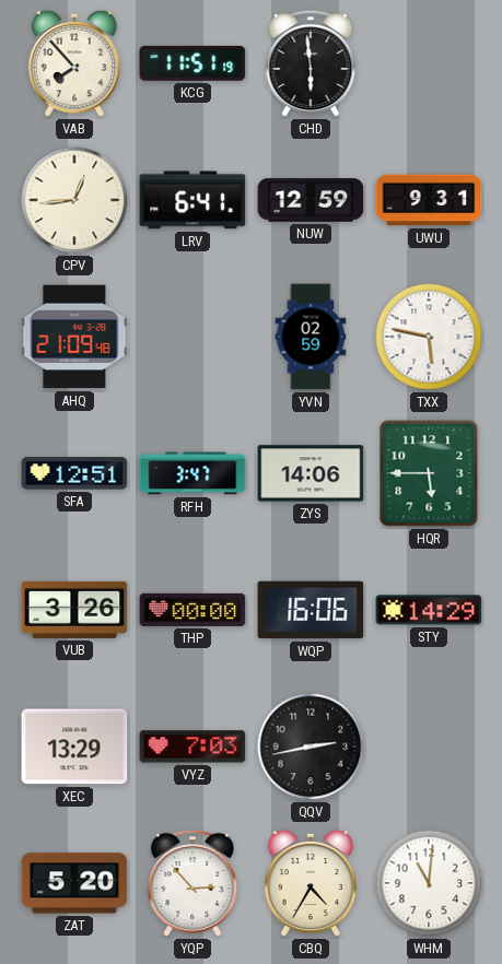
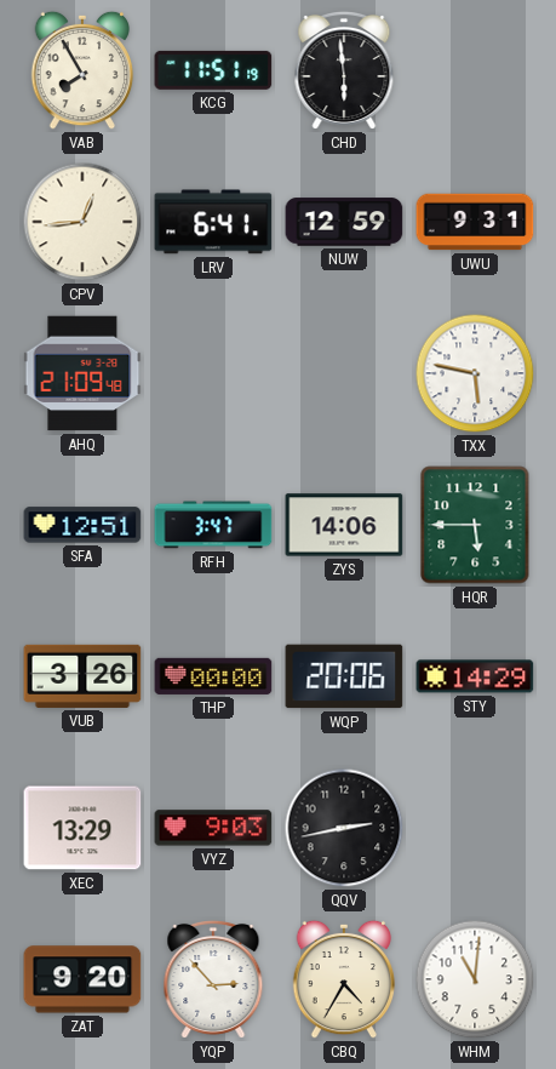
VAB: 7:53 -> 7:55 (82, 70)
YVN: 02:59 -> none (311, 337)
WQP: 16:06 -> 20:06 (344, 676)
VYZ: 7:03 -> 9:03 (213, 828)
ZAT: 5:20 -> 9:20 (82, 979)
